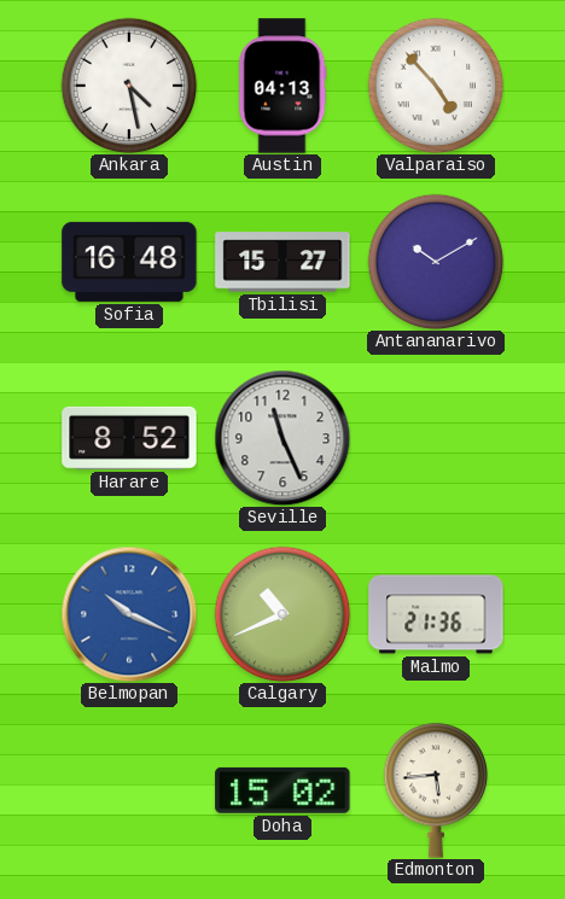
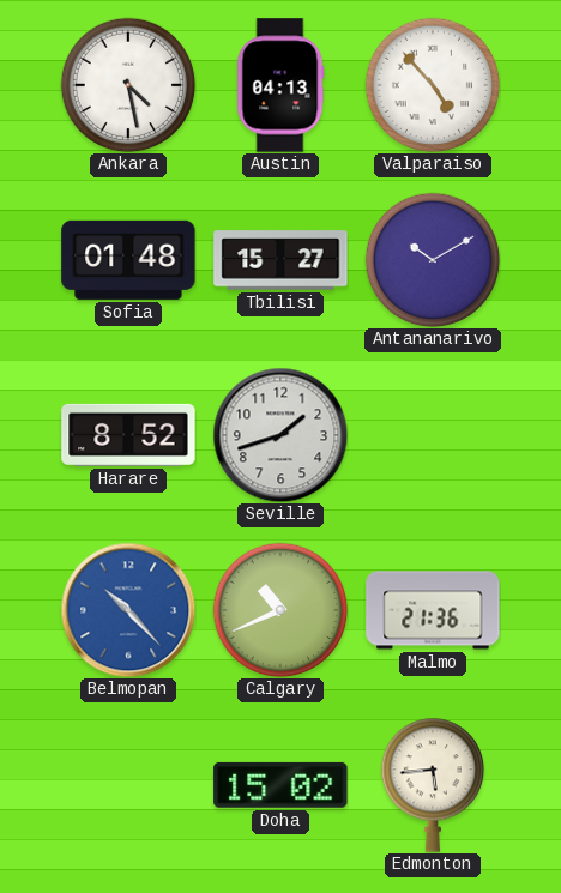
Sofia: 16:48 -> 01:48 (128, 260)
Seville: 11:26 -> 1:42 (280, 435)
Belmopan: 10:19 -> 10:23 (128, 610)
